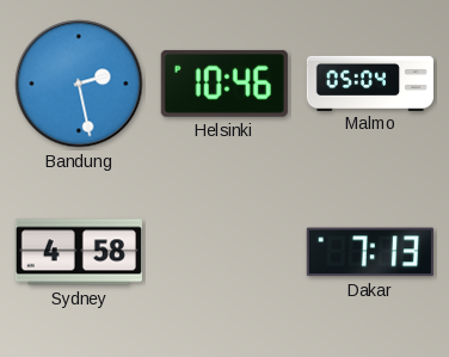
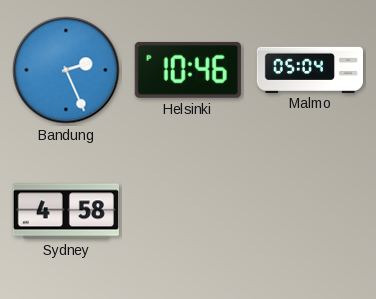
Bandung: 2:28 -> 2:26 (66, 70)
Dakar: 7:13 -> none (370, 252)
